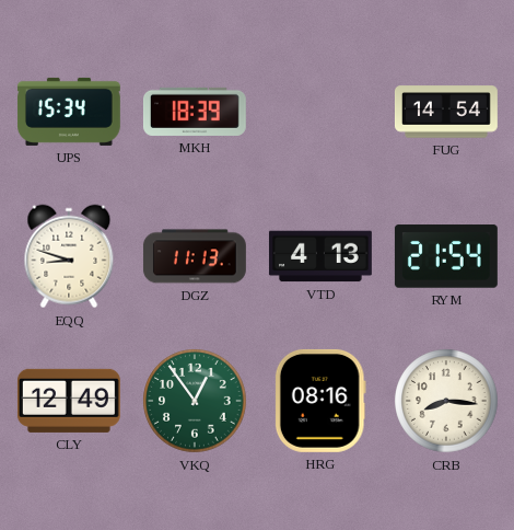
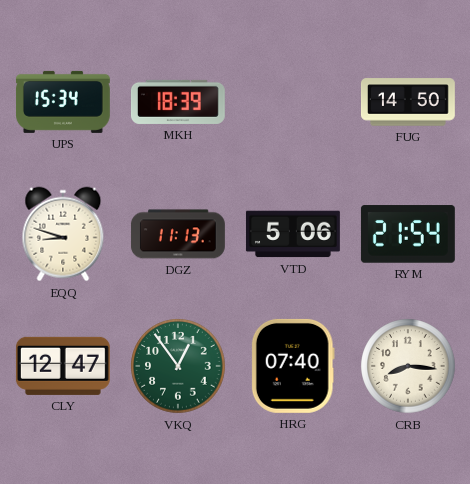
FUG: 14:54 -> 14:50 (408, 102)
VTD: 4:13 -> 5:06 (293, 234)
CLY: 12:49 -> 12:47 (63, 366)
HRG: 08:16 -> 07:40 (293, 366)
